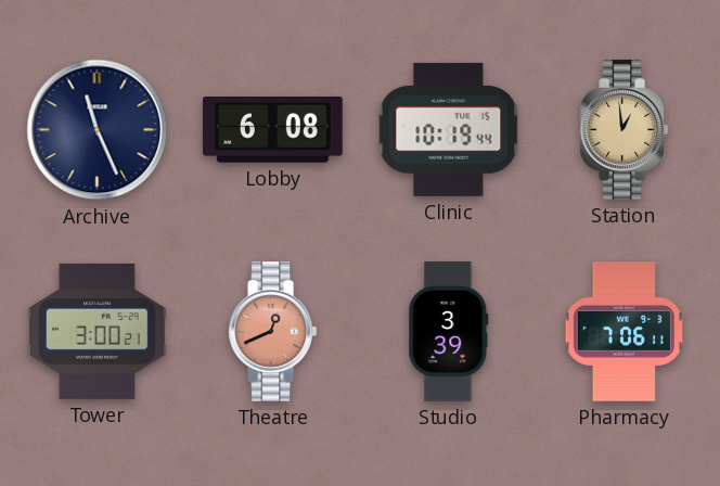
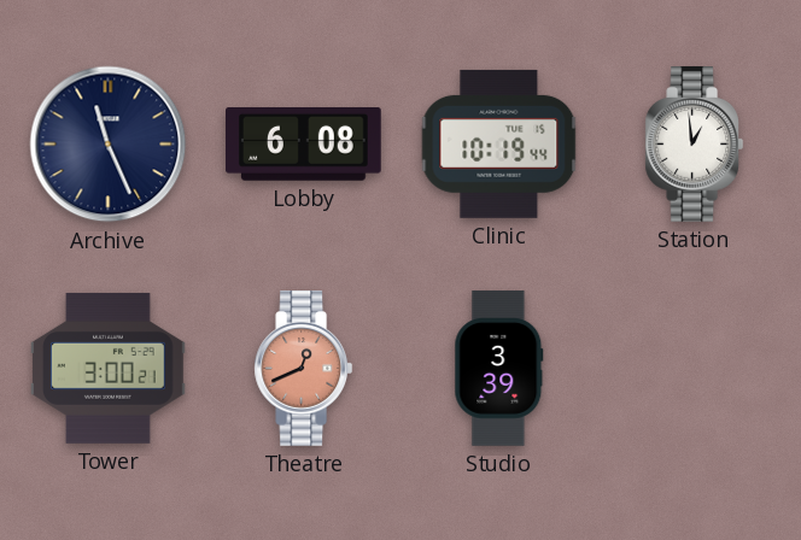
Station dial: champagne -> white (695, 145)
Pharmacy: 7:06 -> none (623, 332)
